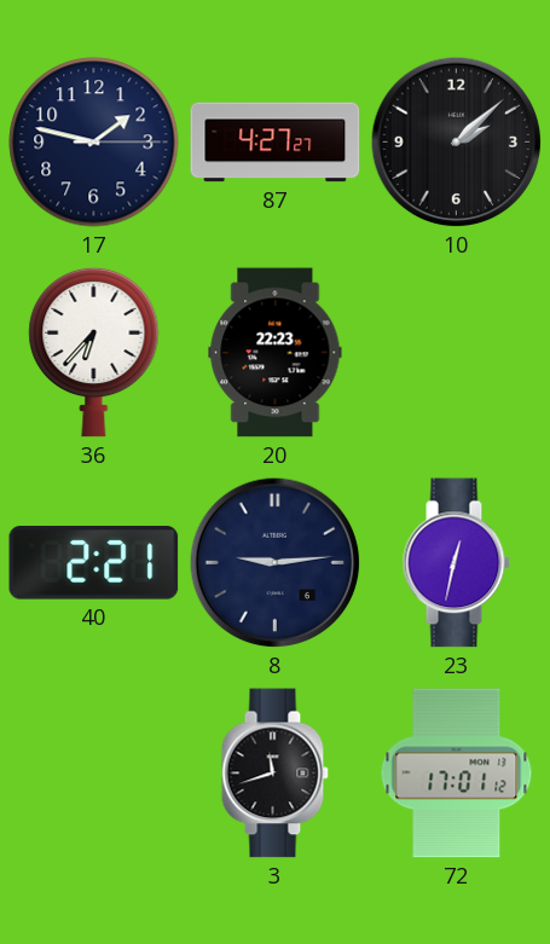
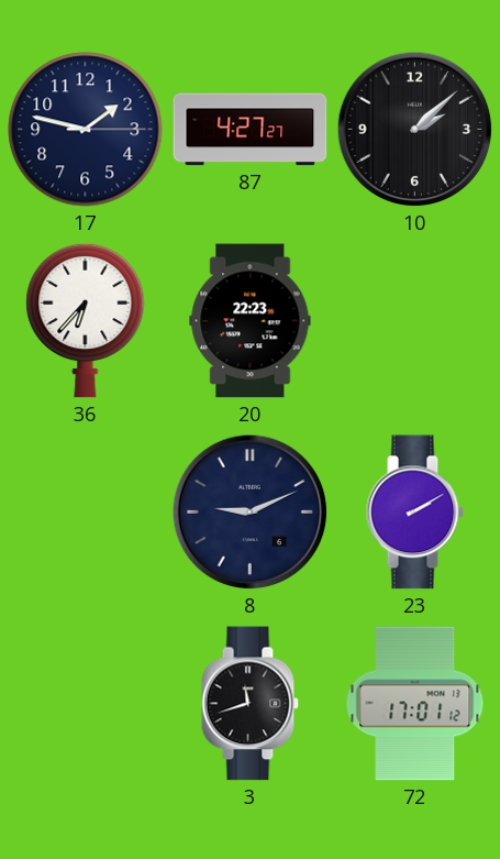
40: 2:21 -> none (94, 563)
8: 9:14 -> 9:11 (251, 513)
23: 12:32 -> 2:10 (414, 513)
